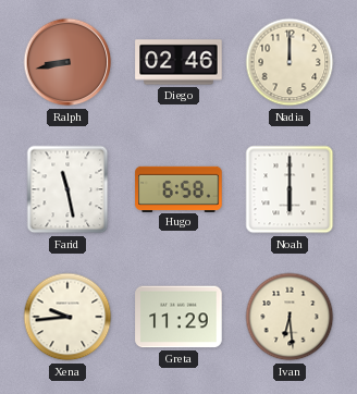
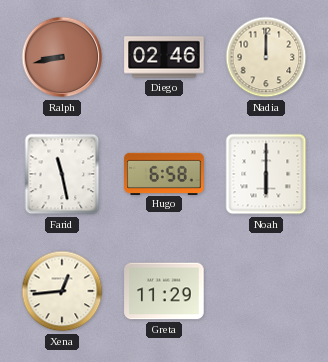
Xena: 9:44 -> 12:44 (62, 291)
Ivan: 6:29 -> none (290, 317)
